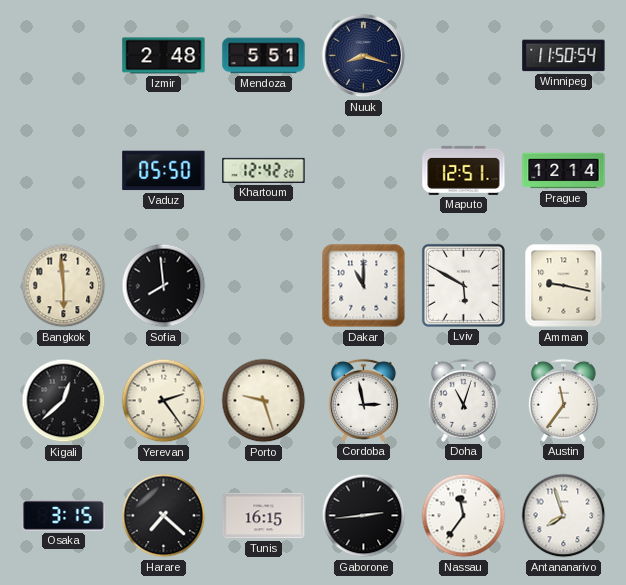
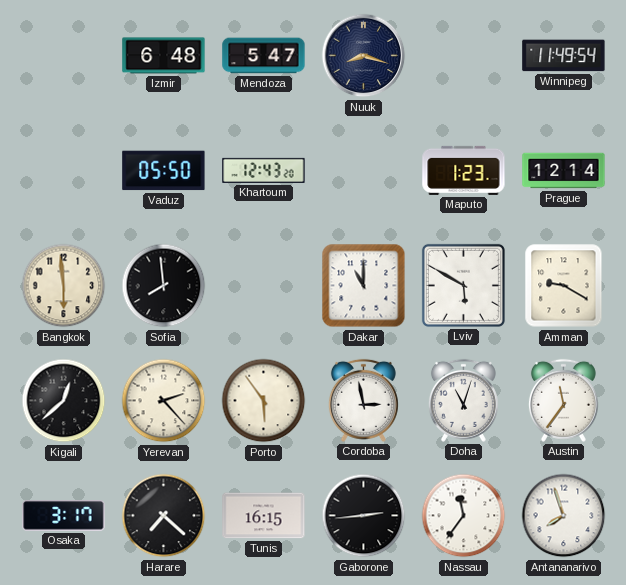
Izmir: 2:48 -> 6:48 (164, 56)
Mendoza: 5:51 -> 5:47 (264, 56)
Winnipeg: 11:50 -> 11:49 (564, 56)
Khartoum: 12:42 -> 12:43 (264, 170)
Maputo: 12:51 -> 1:23 (464, 170)
Amman: 9:17 -> 9:20 (564, 286)
Yerevan: 2:24 -> 2:23 (164, 401)
Porto: 9:27 -> 5:54 (264, 401)
Osaka: 3:15 -> 3:17 (64, 516)
